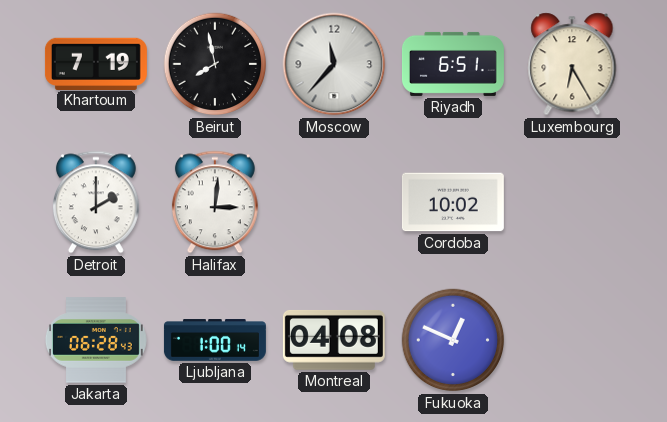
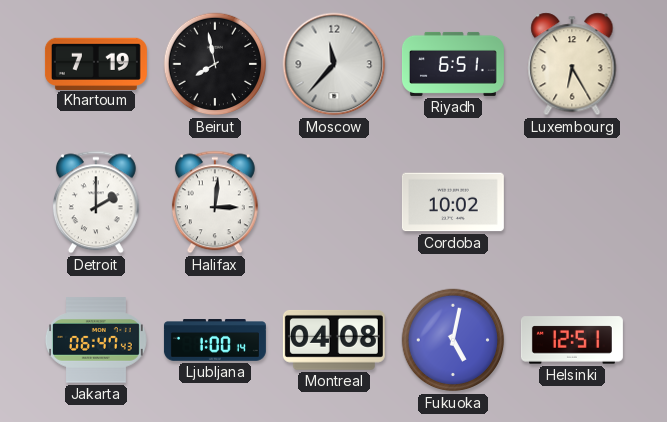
Jakarta: 06:28 -> 06:47 (96, 340)
Fukuoka: 12:49 -> 5:02 (453, 340)
Helsinki: none -> 12:51 (572, 340)
